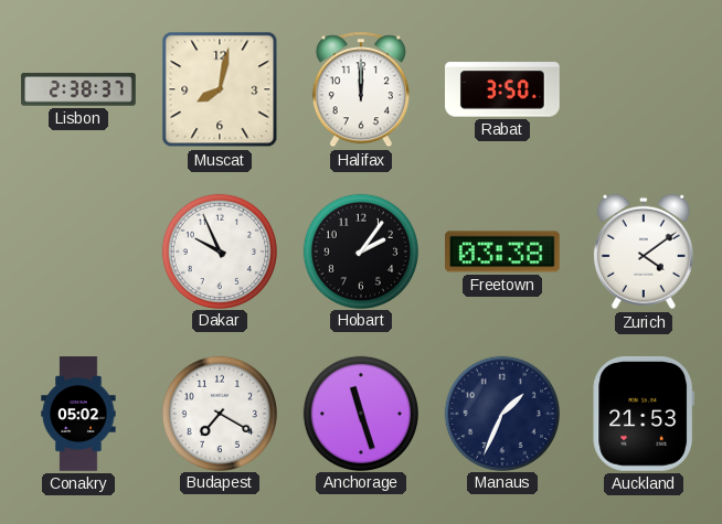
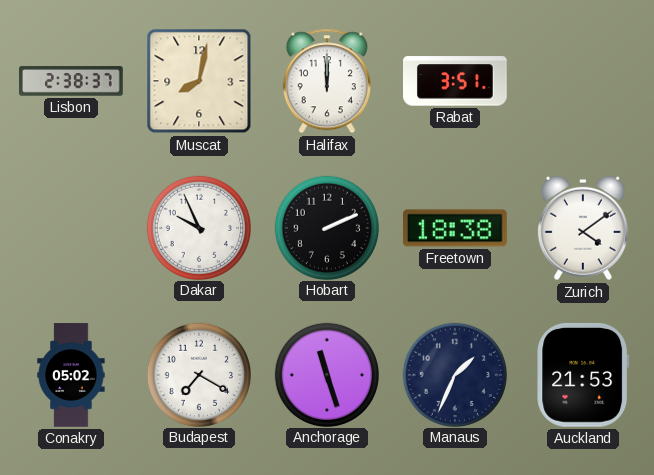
Rabat: 3:50 -> 3:51 (456, 81)
Hobart: 2:06 -> 2:11 (326, 227)
Freetown: 03:38 -> 18:38 (456, 228)
